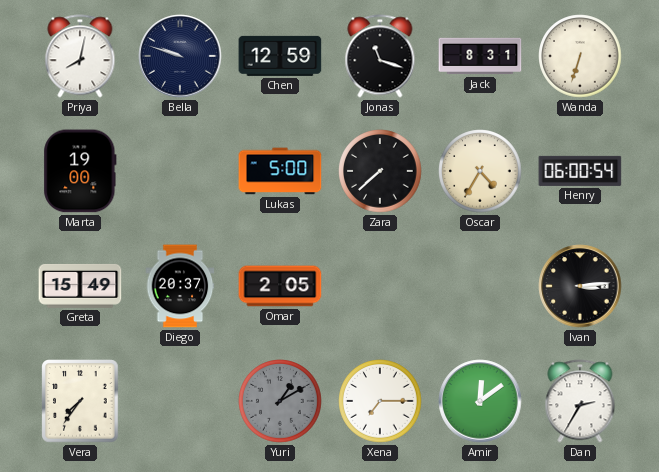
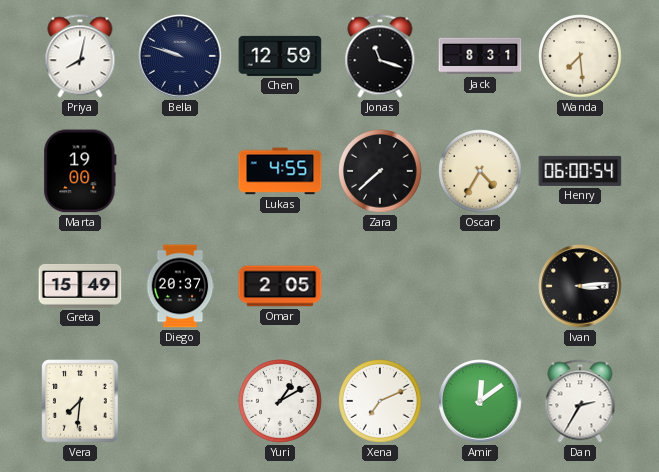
Wanda: 6:33 -> 7:29 (580, 56)
Lukas: 5:00 -> 4:55 (280, 171)
Vera: 7:36 -> 7:31 (80, 401)
Yuri dial: grey -> white (280, 401)
Xena: 7:15 -> 7:11 (380, 401)
